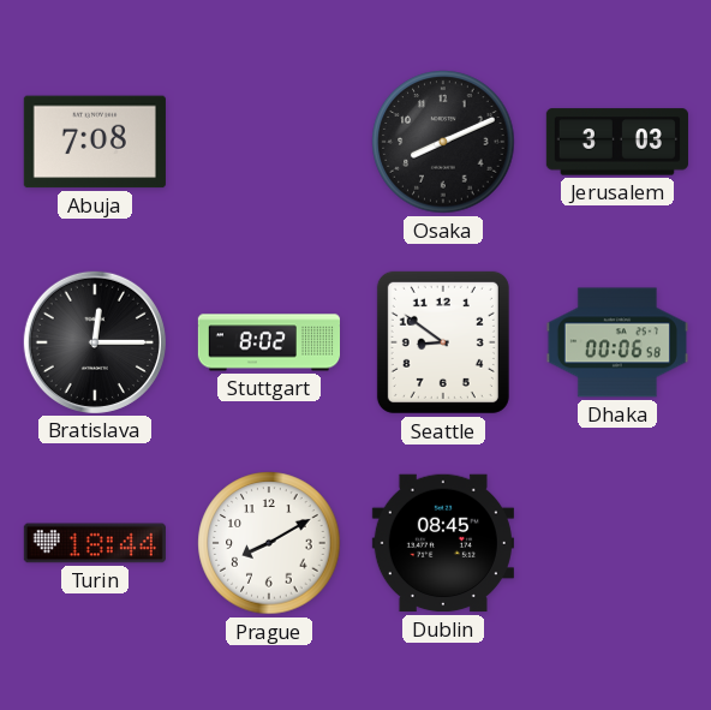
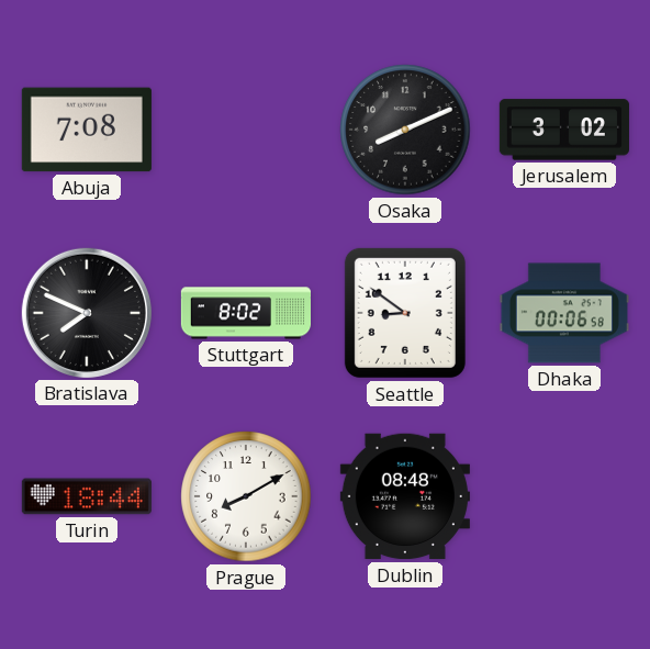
Jerusalem: 3:03 -> 3:02 (564, 130)
Bratislava: 12:15 -> 7:49 (87, 313)
Dublin: 08:45 -> 08:48 (405, 496)
